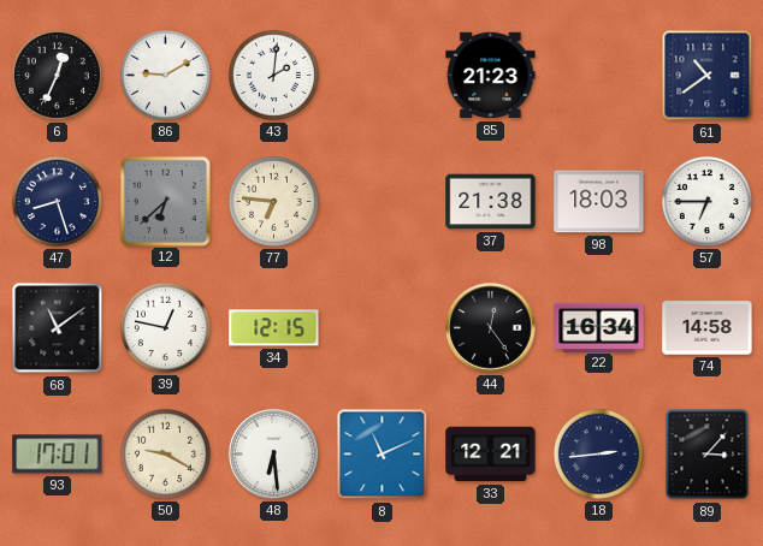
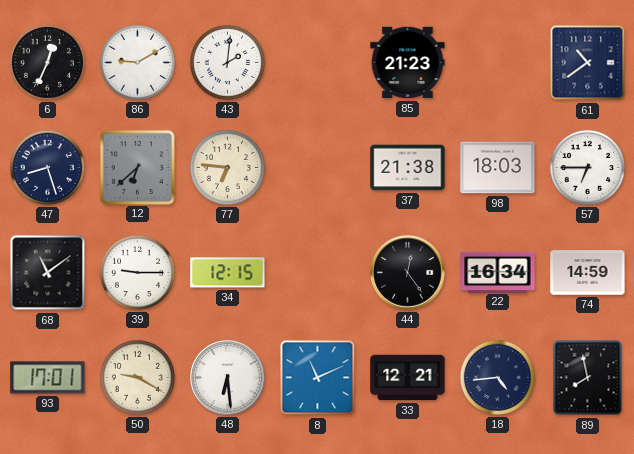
39: 12:47 -> 9:15 (137, 272)
74: 14:58 -> 14:59 (588, 273)
18: 2:44 -> 4:44 (497, 377)
89: 3:07 -> 7:58 (588, 378)
